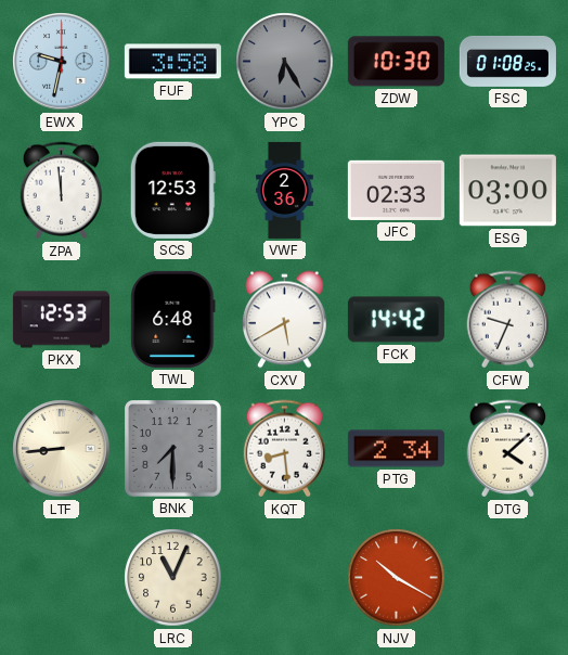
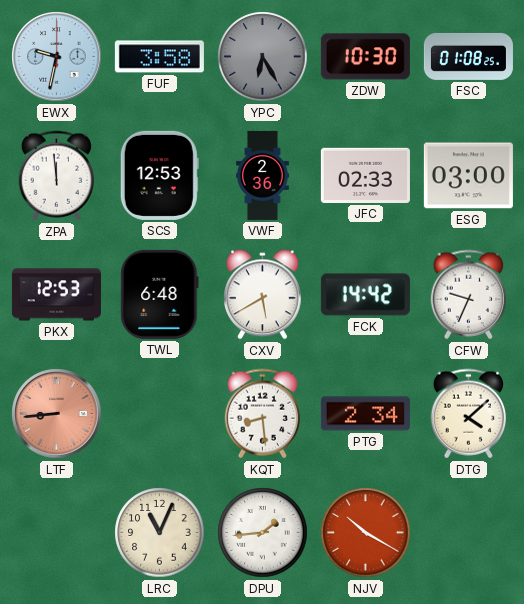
LTF dial: cream -> salmon (57, 414)
BNK: 7:30 -> none (173, 449)
DPU: none -> 1:44 (263, 533)
